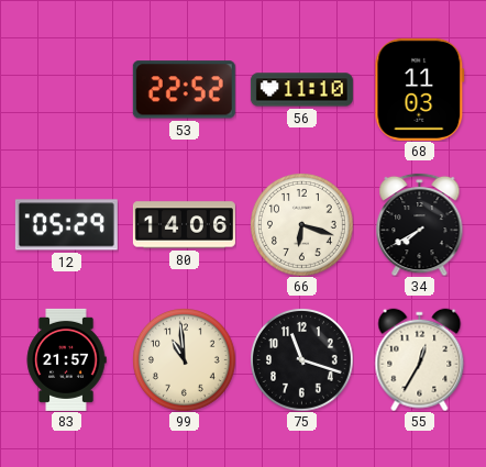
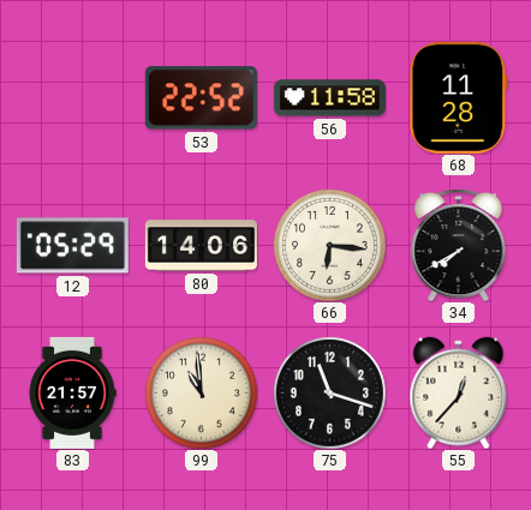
56: 11:10 -> 11:58 (329, 98)
68: 11:03 -> 11:28 (459, 97)
66: 6:18 -> 6:16 (330, 246)
55: 12:35 -> 12:37 (459, 392)
